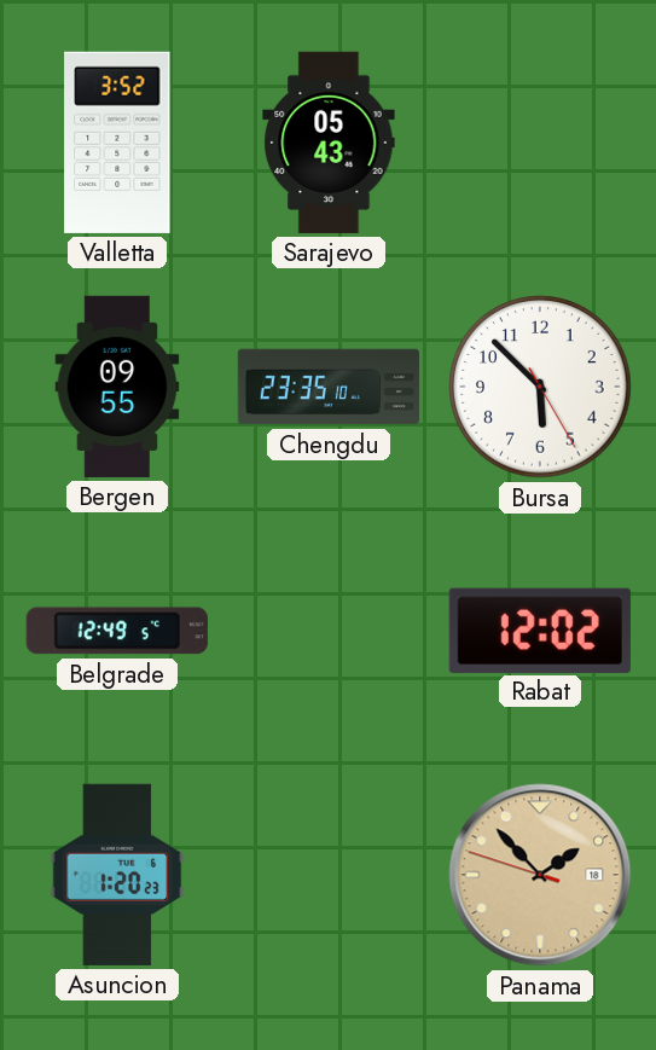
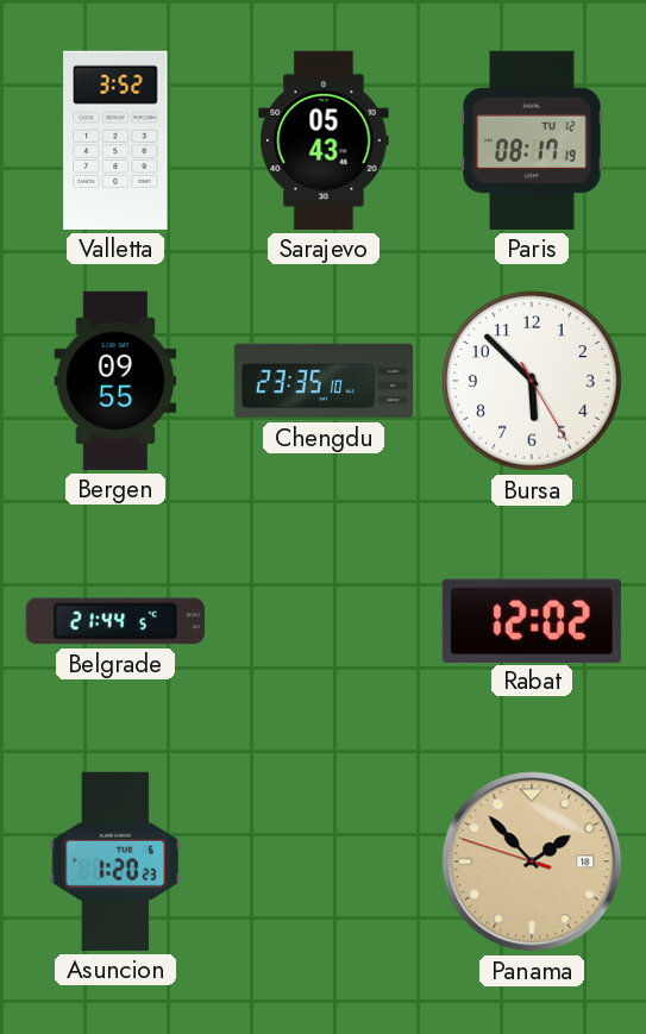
Paris: none -> 08:17 (532, 140)
Belgrade: 12:49 -> 21:44 (115, 621)
